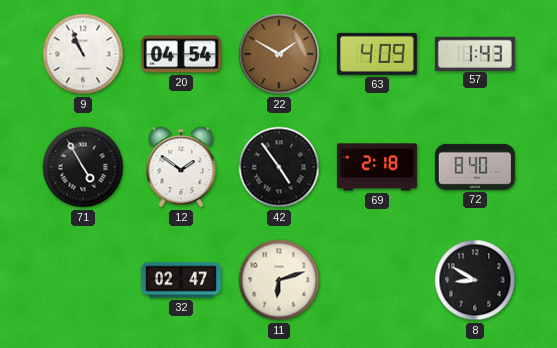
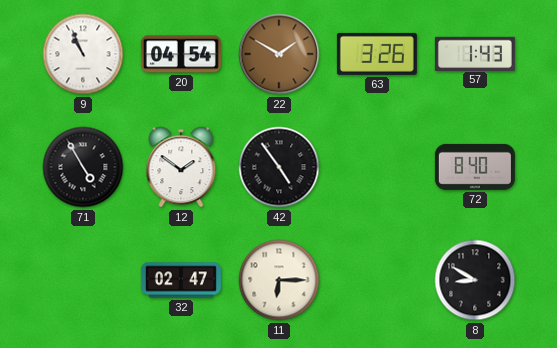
63: 4:09 -> 3:26 (377, 54)
69: 2:18 -> none (377, 167)
11: 6:12 -> 6:15 (279, 280)
